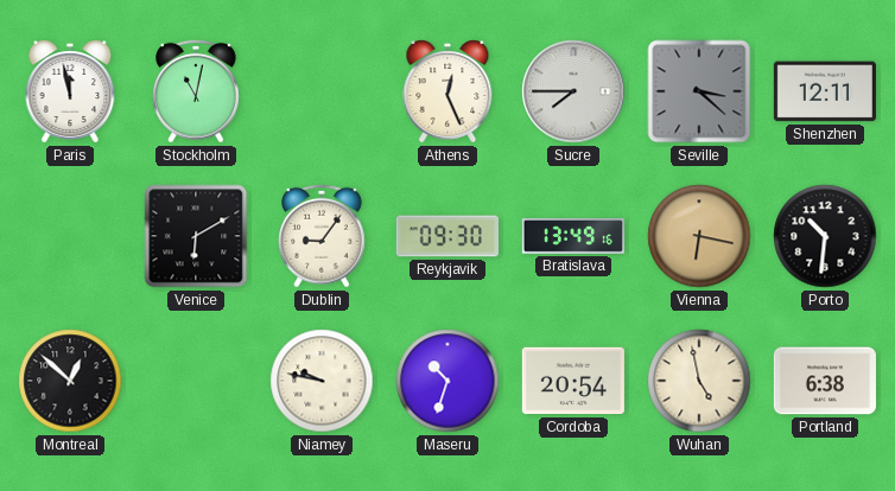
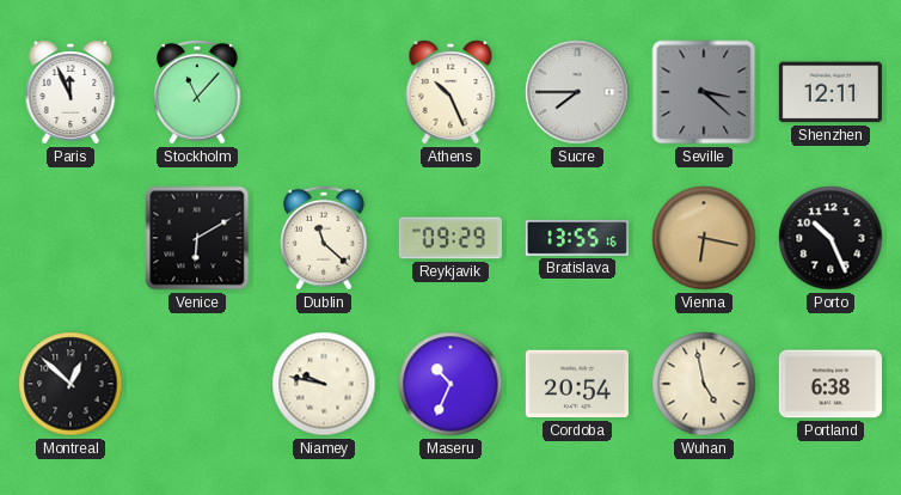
Paris: 11:58 -> 11:56 (71, 92)
Stockholm: 11:02 -> 11:07 (198, 92)
Athens: 12:26 -> 10:26 (450, 92)
Dublin: 9:06 -> 11:22 (325, 238)
Reykjavik: 09:30 -> 09:29 (450, 238)
Bratislava: 13:49 -> 13:55 (577, 239)
Porto: 10:31 -> 10:26 (830, 238)
Maseru: 10:33 -> 10:34 (450, 384)
